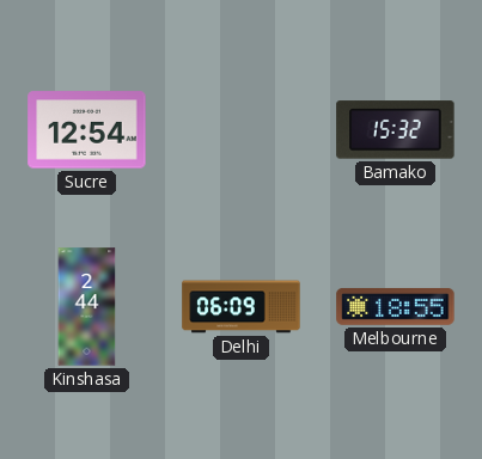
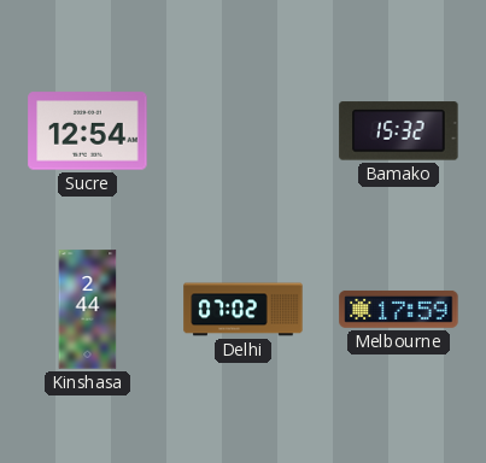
Delhi: 06:09 -> 07:02 (244, 310)
Melbourne: 18:55 -> 17:59 (399, 309)
